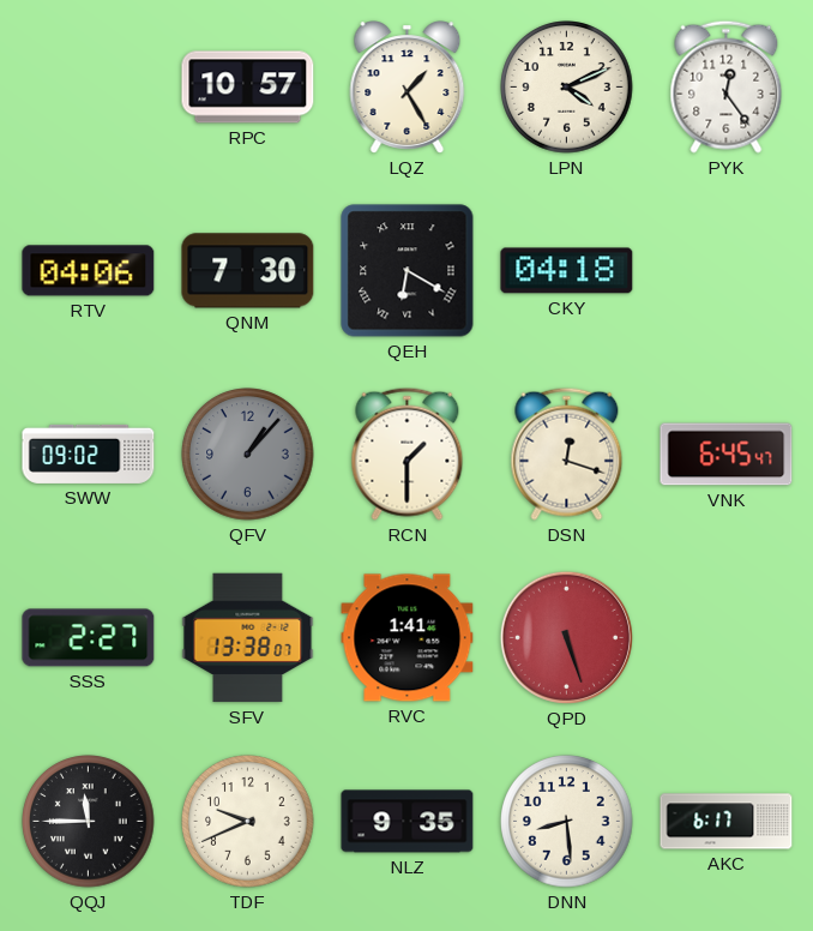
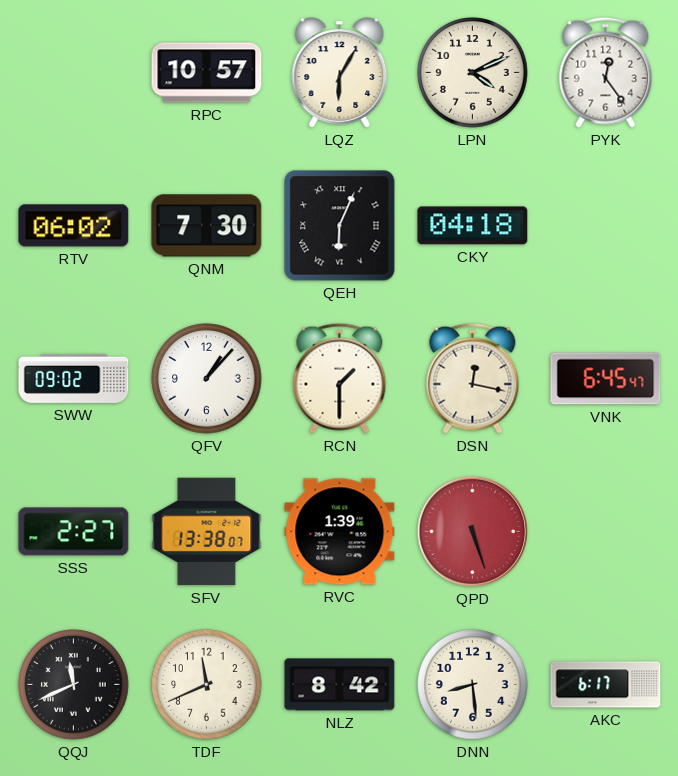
LQZ: 1:25 -> 6:05 (340, 73)
RTV: 04:06 -> 06:02 (74, 226)
QEH: 6:20 -> 6:04 (340, 226)
QFV dial: grey -> white (207, 379)
DSN: 12:18 -> 12:17 (473, 378)
RVC: 1:41 -> 1:39 (340, 532)
QQJ: 11:45 -> 11:41 (74, 685)
TDF: 9:41 -> 11:41 (207, 685)
NLZ: 9:35 -> 8:42 (340, 685)
